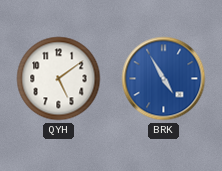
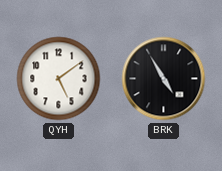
BRK dial: blue -> black (164, 79)
